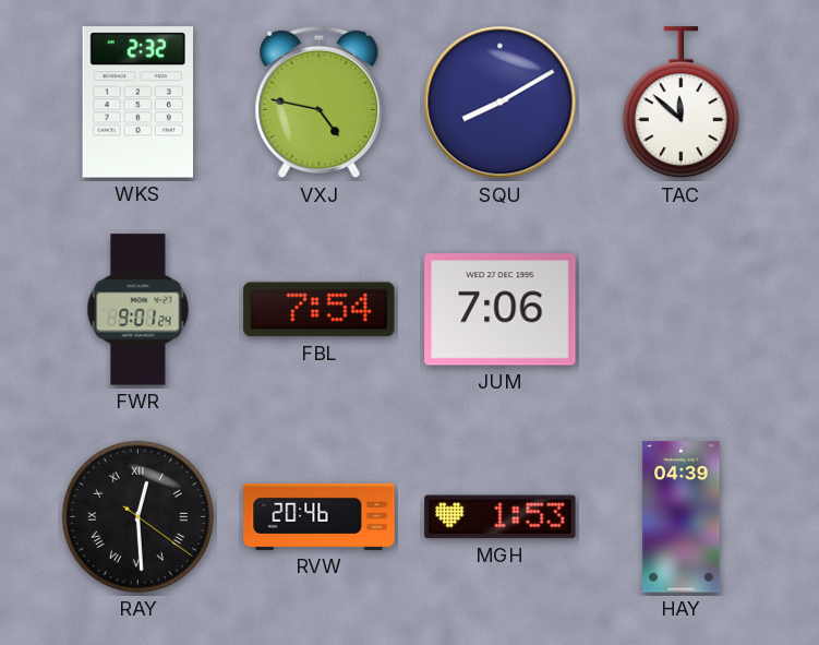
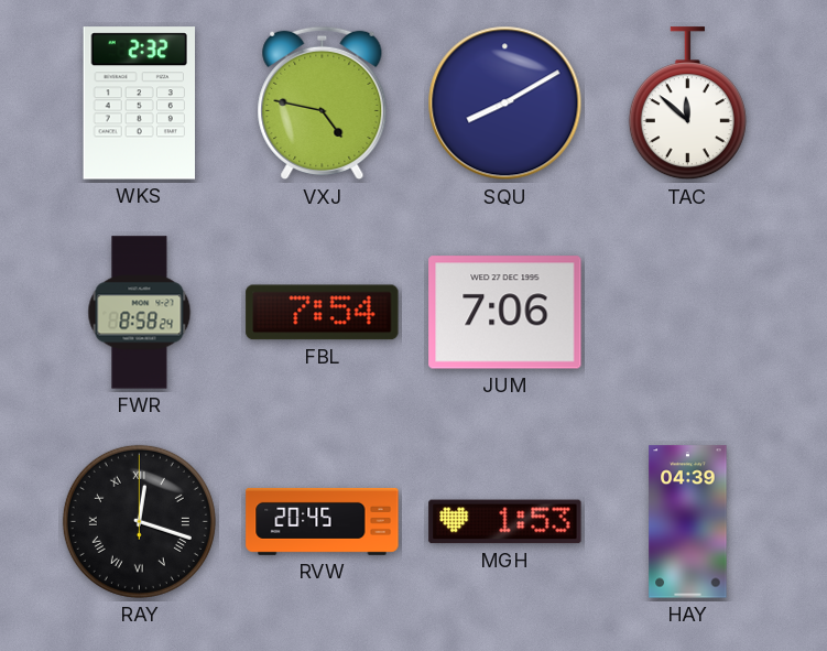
FWR: 9:01 -> 8:58 (140, 313)
RAY: 12:29 -> 12:18 (139, 521)
RVW: 20:46 -> 20:45 (323, 521)
